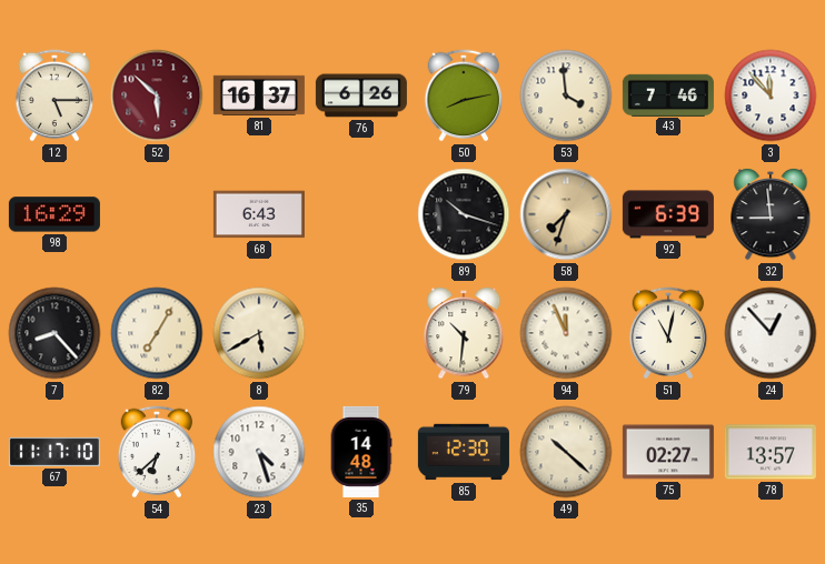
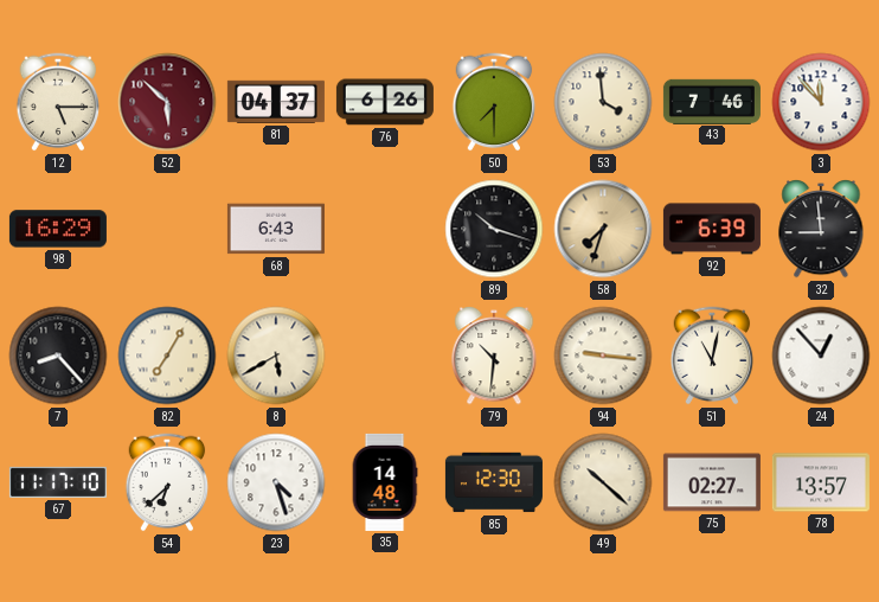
81: 16:37 -> 04:37 (276, 102)
50: 8:13 -> 7:30 (494, 102)
94: 11:56 -> 9:16 (603, 356)
